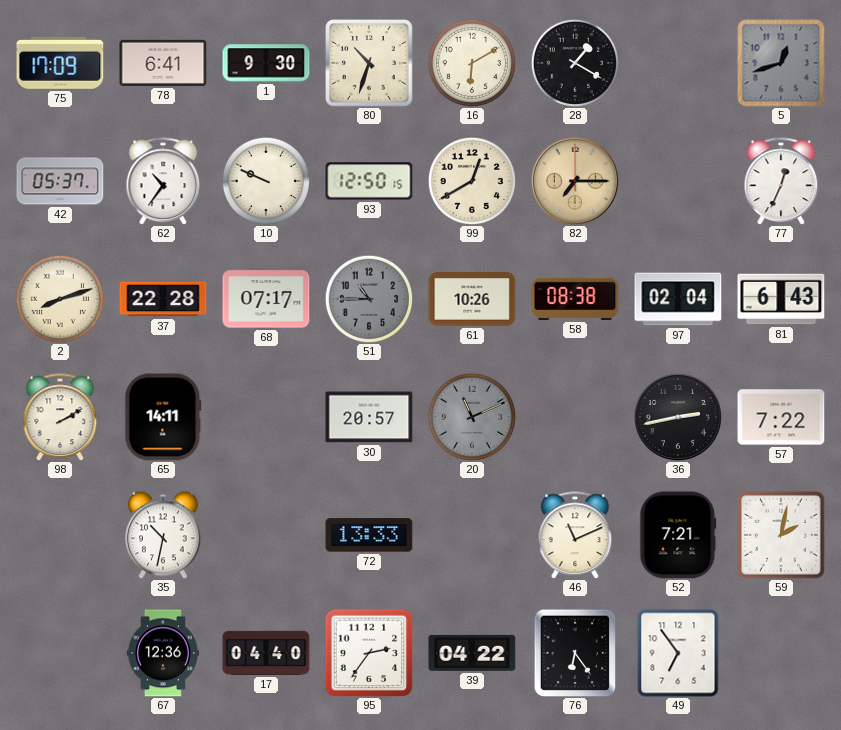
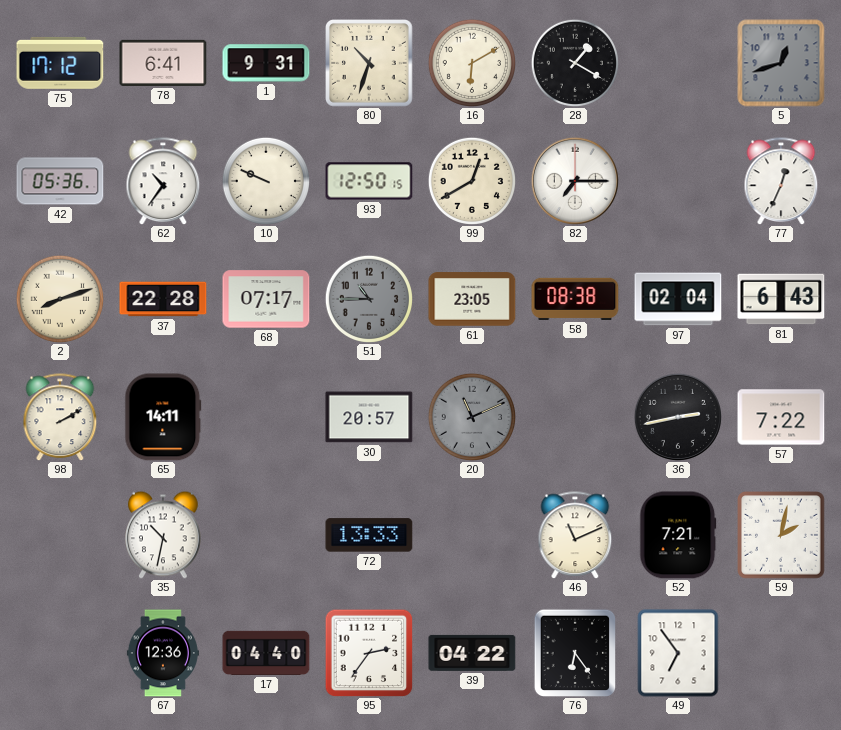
75: 17:09 -> 17:12 (60, 63)
1: 9:30 -> 9:31 (266, 63)
42: 05:37 -> 05:36 (60, 181)
82 dial: champagne -> white (575, 181)
61: 10:26 -> 23:05 (472, 299)
